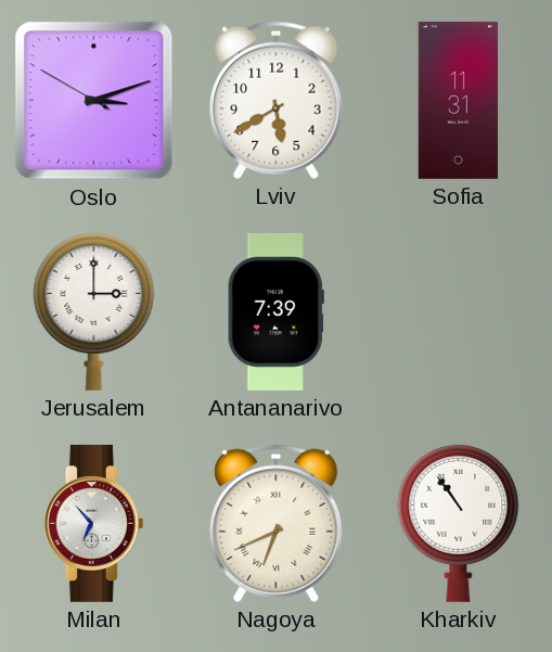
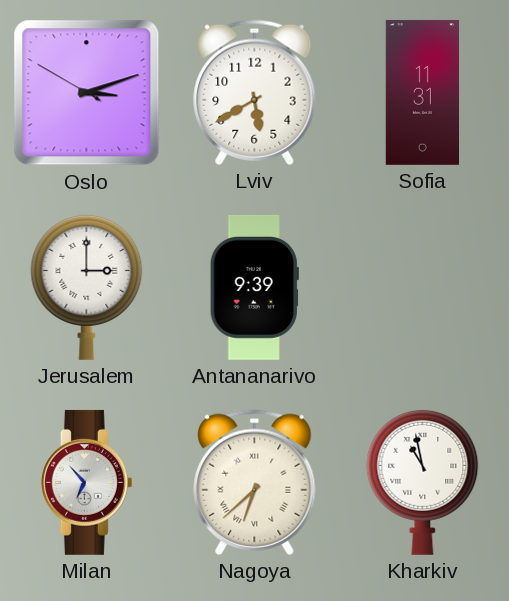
Antananarivo: 7:39 -> 9:39 (254, 287)
Nagoya: 6:41 -> 6:38 (255, 482)
Kharkiv: 10:54 -> 10:58 (423, 482)
